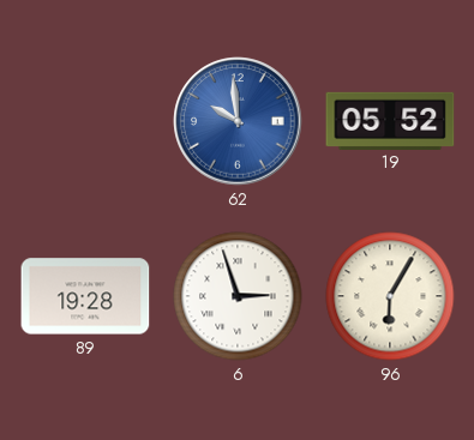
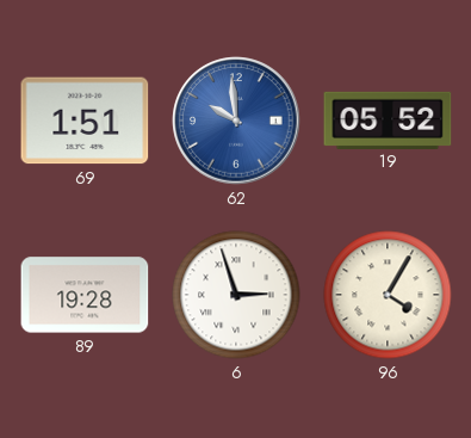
69: none -> 1:51 (85, 121)
96: 6:05 -> 4:05 (388, 295)
